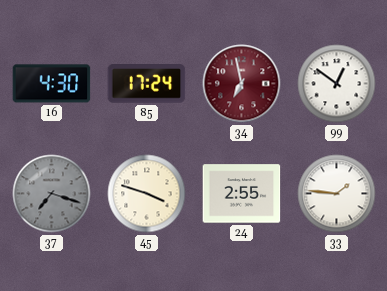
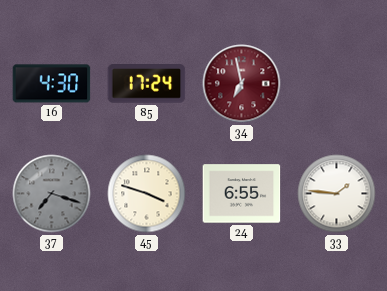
99: 12:51 -> none (337, 84)
24: 2:55 -> 6:55 (242, 194)
